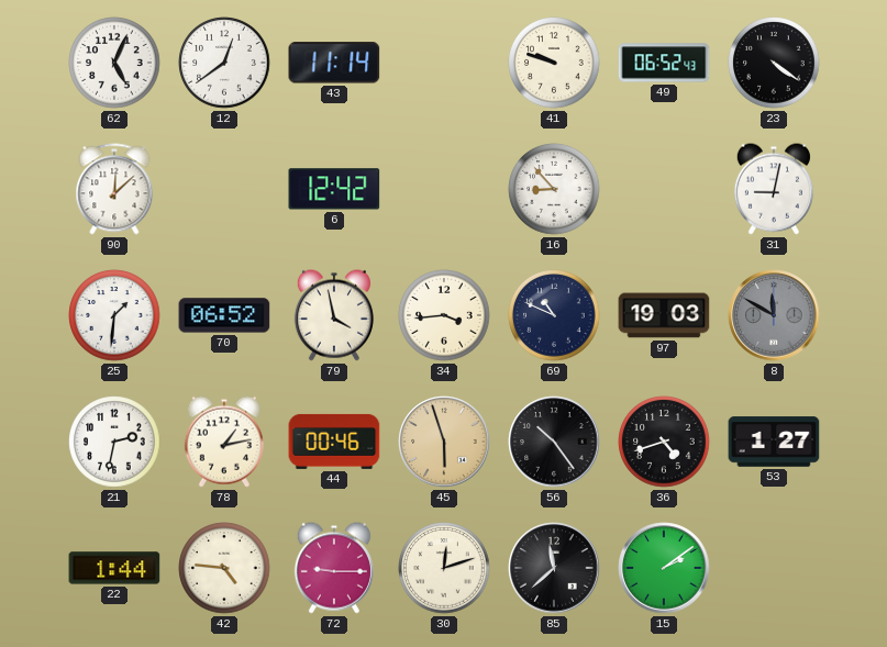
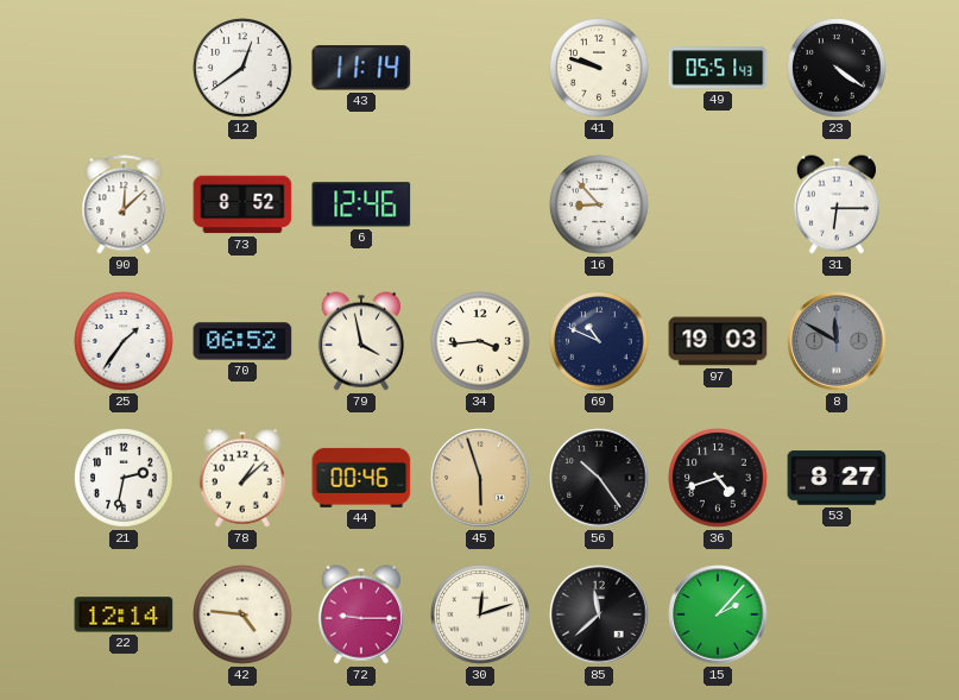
62: 5:04 -> none (114, 63)
49: 06:52 -> 05:51 (718, 68)
73: none -> 8:52 (242, 204)
6: 12:42 -> 12:46 (361, 204)
31: 9:02 -> 6:15 (837, 204)
25: 1:31 -> 1:36 (124, 341)
78: 1:13 -> 1:08 (242, 478)
53: 1:27 -> 8:27 (837, 478)
22: 1:44 -> 12:14 (124, 614)
15: 2:09 -> 2:07 (718, 614)
